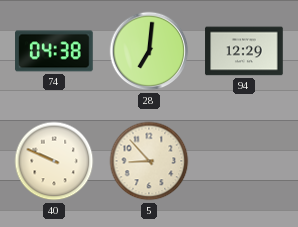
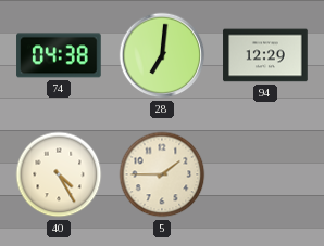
40: 9:49 -> 4:25 (59, 174)
5: 8:53 -> 1:45 (162, 174)
